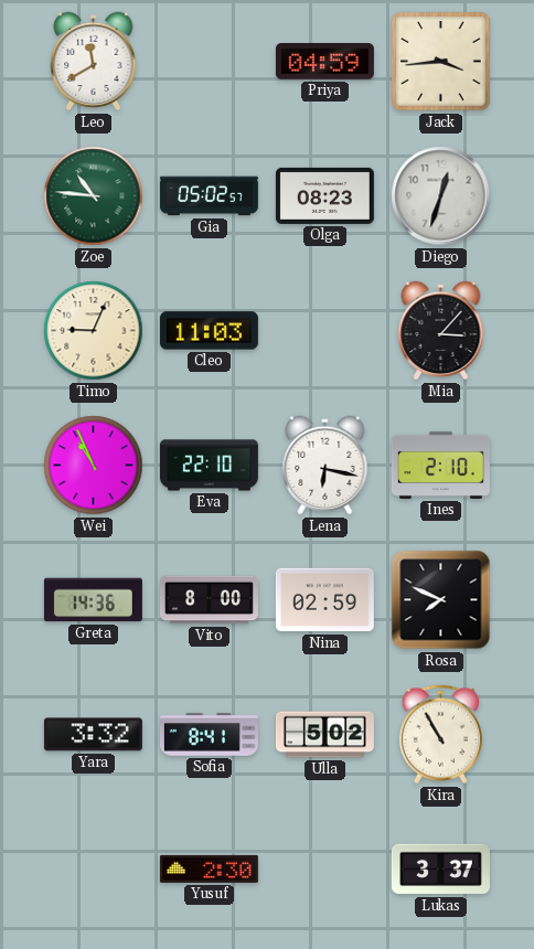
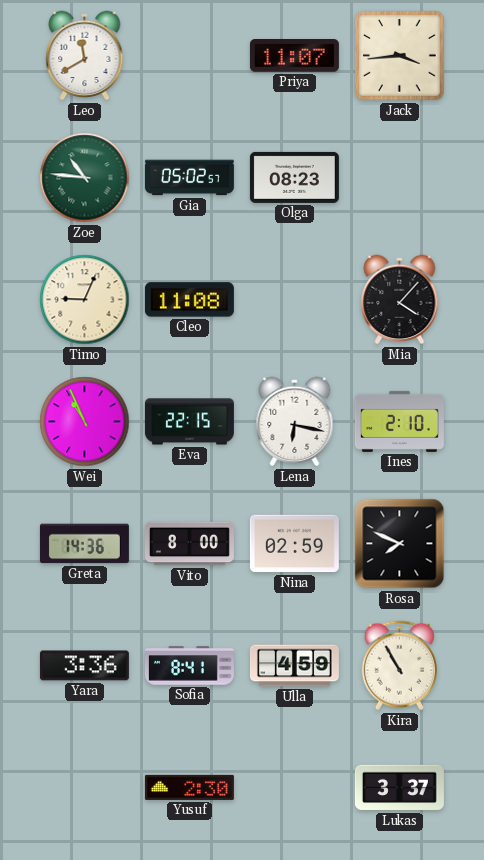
Priya: 04:59 -> 11:07 (294, 56)
Diego: 12:33 -> none (441, 196)
Cleo: 11:03 -> 11:08 (189, 300)
Mia: 3:07 -> 4:07 (400, 300)
Eva: 22:10 -> 22:15 (189, 422)
Yara: 3:32 -> 3:36 (84, 666)
Ulla: 5:02 -> 4:59 (294, 666)
